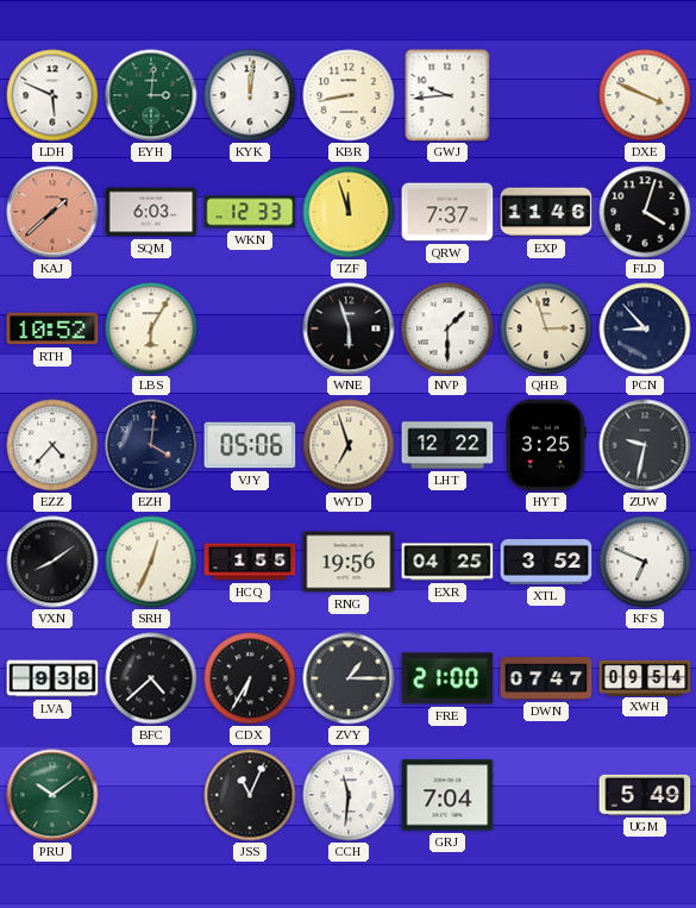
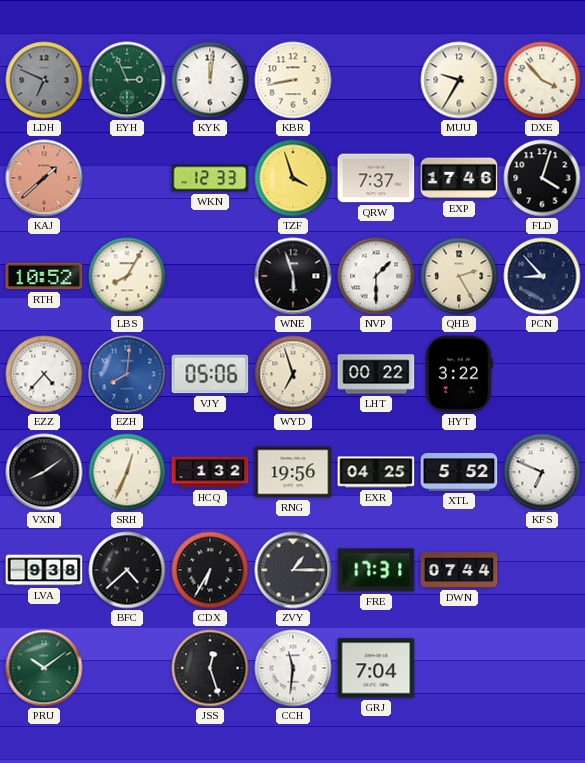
LDH: 5:49 -> 6:49 (44, 80)
LDH dial: white -> grey (44, 80)
EYH: 3:01 -> 2:56 (127, 80)
GWJ: 9:44 -> none (447, 95)
MUU: none -> 9:35 (459, 80)
DXE: 3:49 -> 3:53 (542, 80)
SQM: 6:03 -> none (151, 212)
TZF: 11:57 -> 3:57 (293, 178)
EXP: 11:46 -> 17:46 (459, 178)
LBS: 6:05 -> 8:05 (127, 276)
QHB: 2:57 -> 2:25 (459, 276)
EZH: 4:01 -> 8:01 (127, 374)
EZH dial: navy -> blue (127, 374)
LHT: 12:22 -> 00:22 (376, 374)
HYT: 3:25 -> 3:22 (459, 374)
ZUW: 9:32 -> none (645, 445)
HCQ: 1:55 -> 1:32 (210, 472)
XTL: 3:52 -> 5:52 (459, 472)
FRE: 21:00 -> 17:31 (376, 570)
DWN: 07:47 -> 07:44 (459, 570)
XWH: 09:54 -> none (645, 677)
JSS: 11:04 -> 12:27 (210, 668)
UGM: 5:49 -> none (645, 795)
